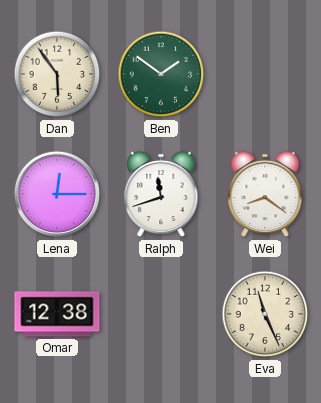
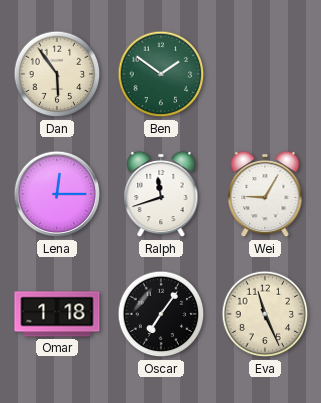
Wei: 8:21 -> 9:05 (265, 194)
Omar: 12:38 -> 1:18 (57, 314)
Oscar: none -> 7:06 (161, 314)
